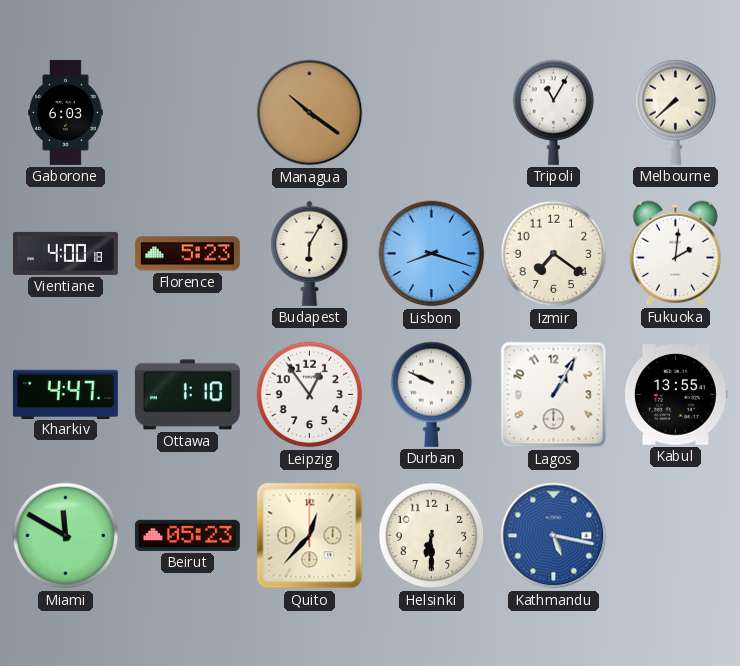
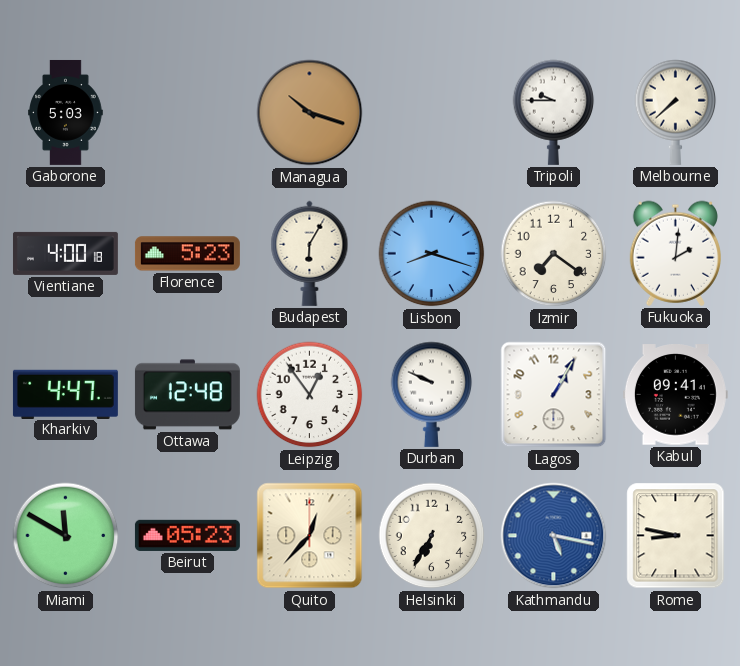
Gaborone: 6:03 -> 5:03 (66, 112)
Managua: 10:21 -> 10:18 (310, 113)
Tripoli: 11:05 -> 9:45 (554, 112)
Ottawa: 1:10 -> 12:48 (187, 395)
Kabul: 13:55 -> 09:41 (675, 395)
Helsinki: 6:30 -> 6:35 (432, 536)
Rome: none -> 8:47 (676, 536)
